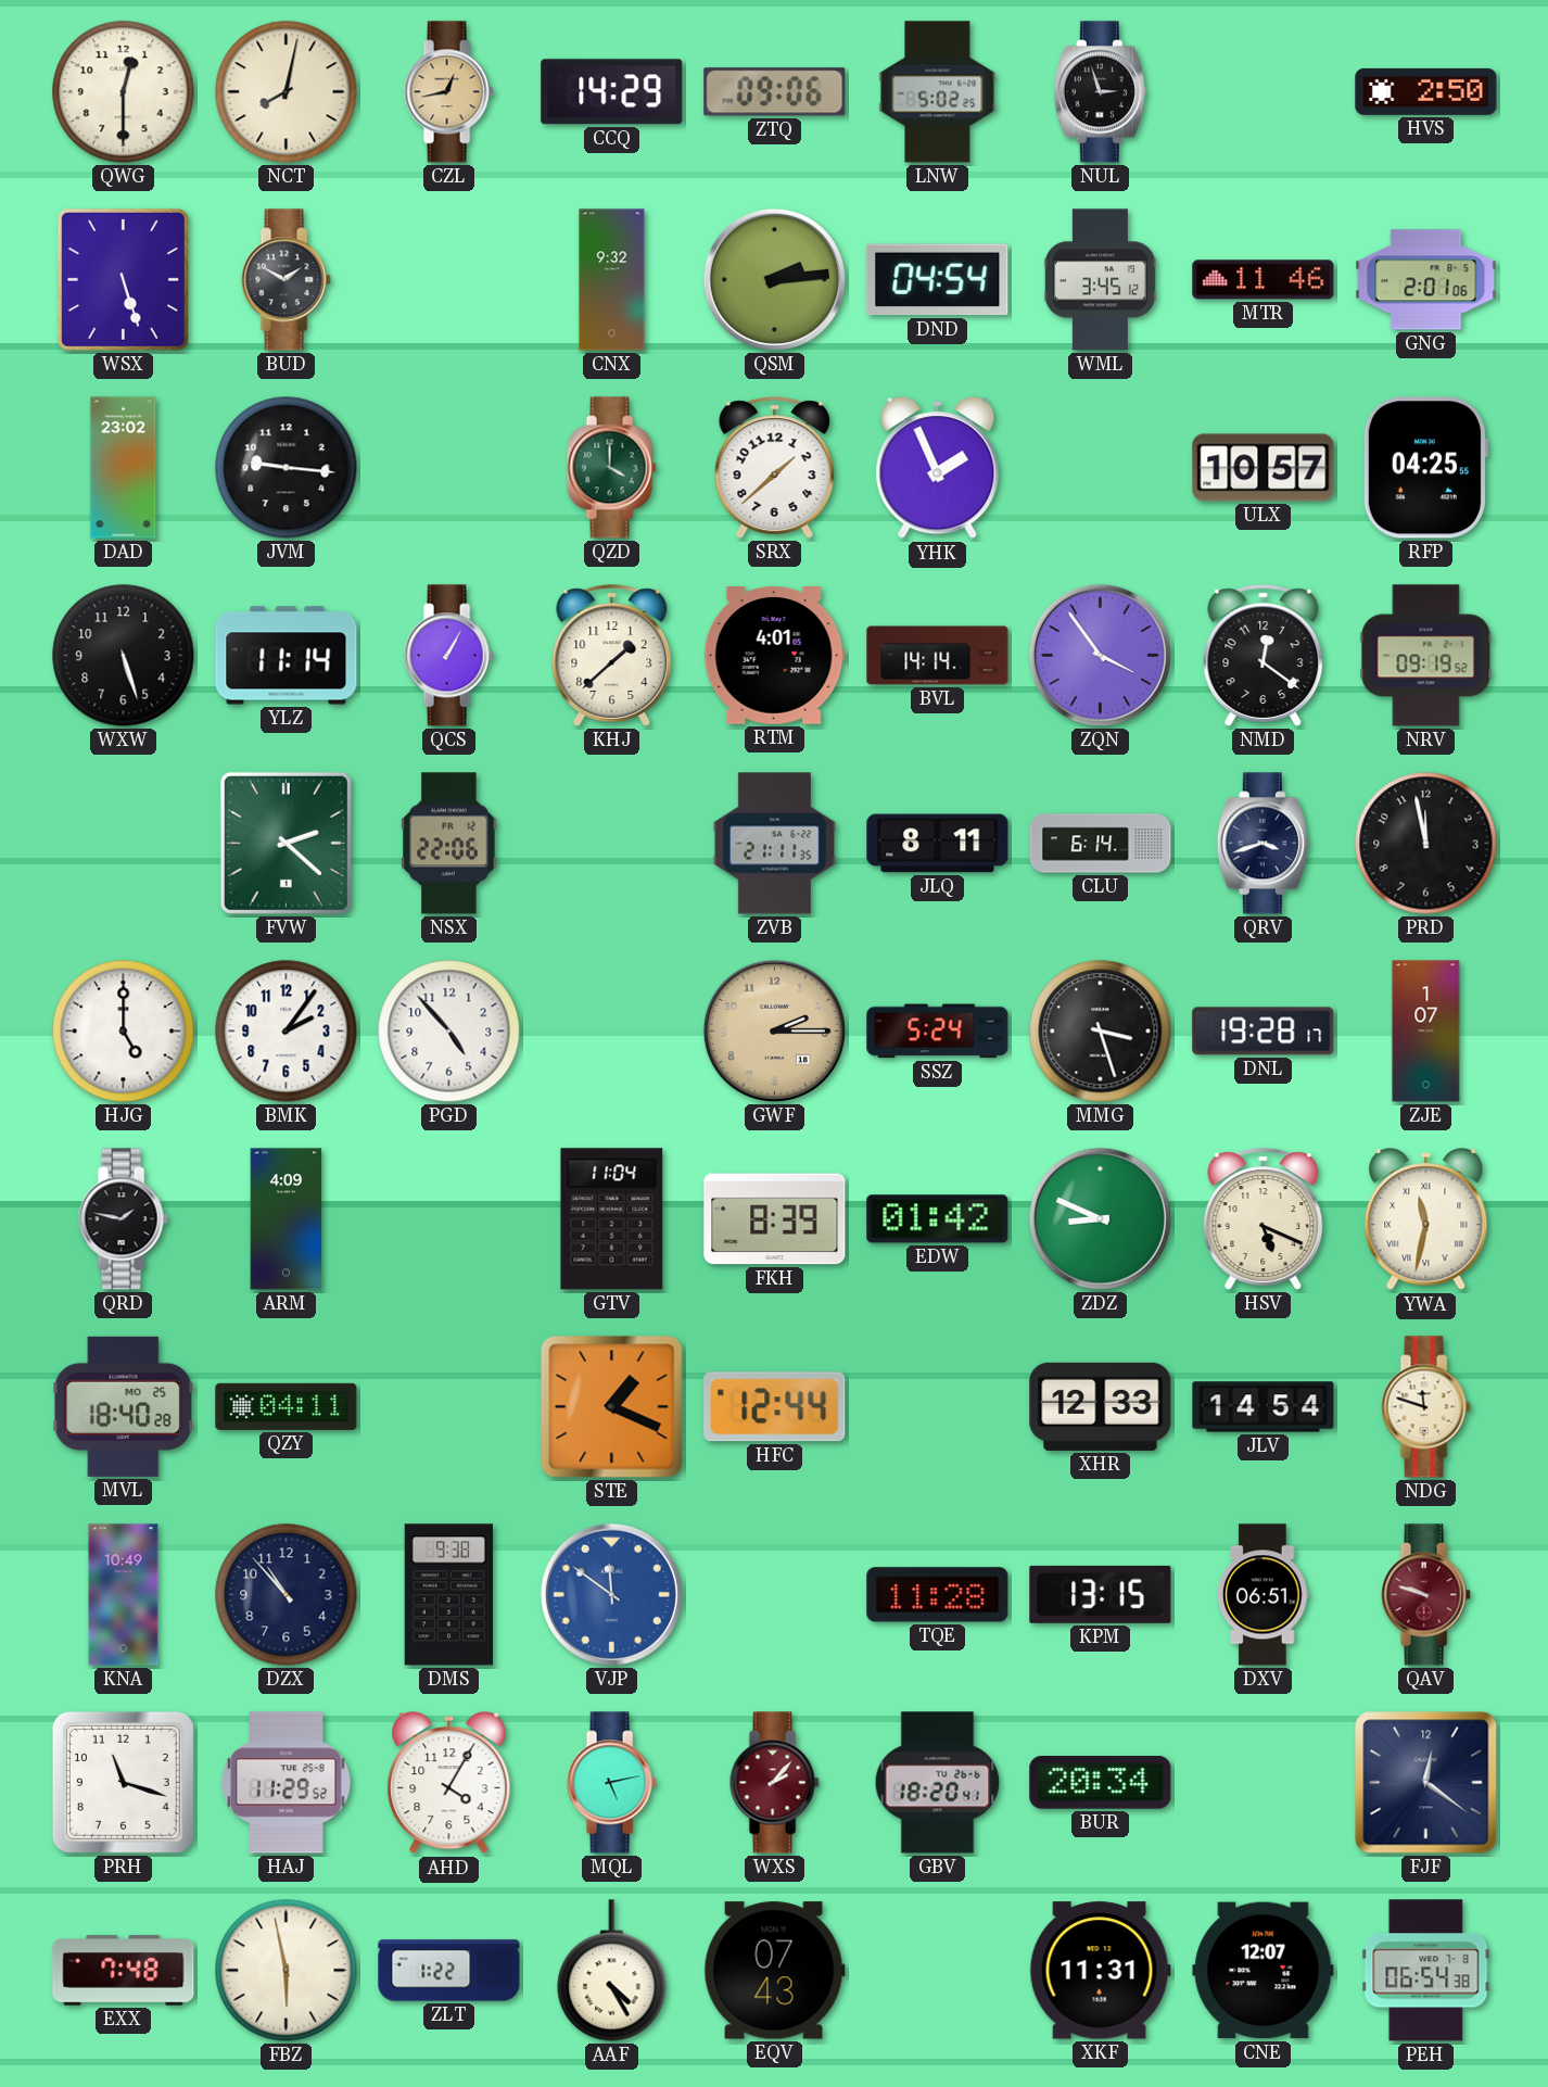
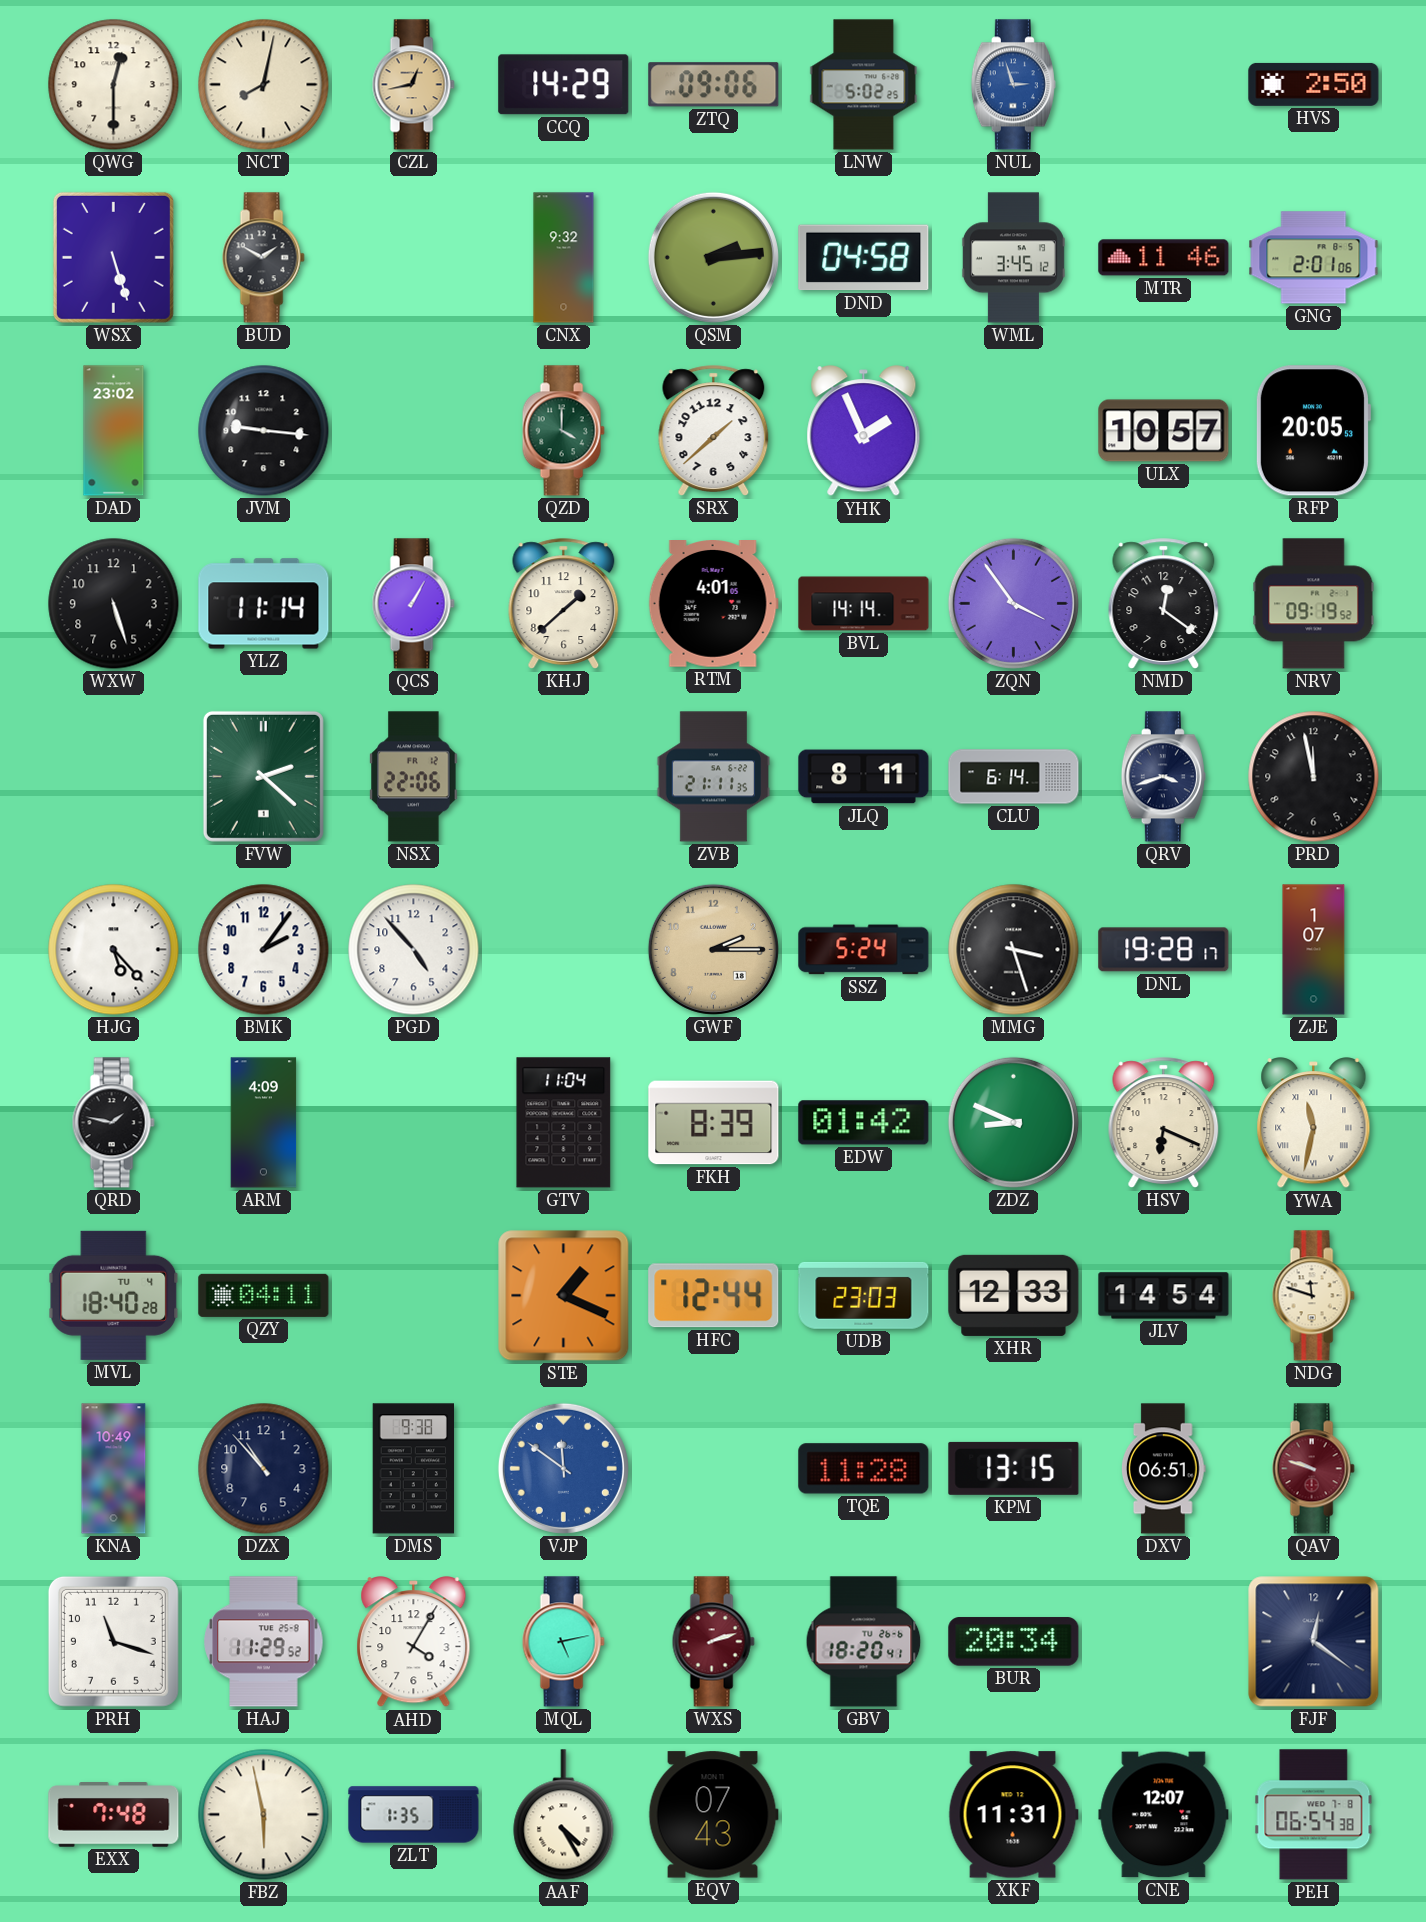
NUL dial: black -> blue (1013, 85)
DND: 04:54 -> 04:58 (864, 258)
RFP: 04:25 -> 20:05 (1313, 431)
HJG: 5:00 -> 5:23 (114, 950)
HSV: 5:19 -> 6:19 (1164, 1123)
MVL date: MO 25 -> TU 4 (114, 1295)
UDB: none -> 23:03 (864, 1295)
WXS: 2:07 -> 2:12 (713, 1642)
ZLT: 1:22 -> 1:35 (414, 1815)
